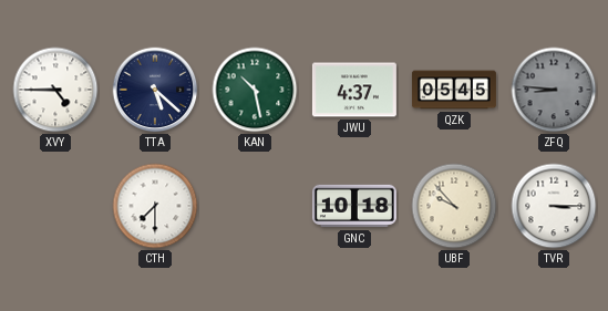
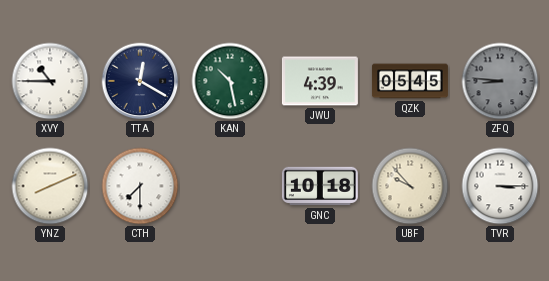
XVY: 4:45 -> 10:45 (50, 81)
TTA: 5:22 -> 12:20 (140, 81)
JWU: 4:37 -> 4:39 (320, 81)
YNZ: none -> 8:11 (50, 186)
